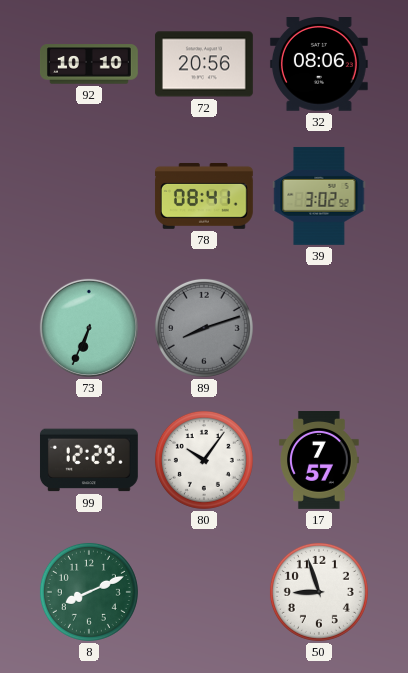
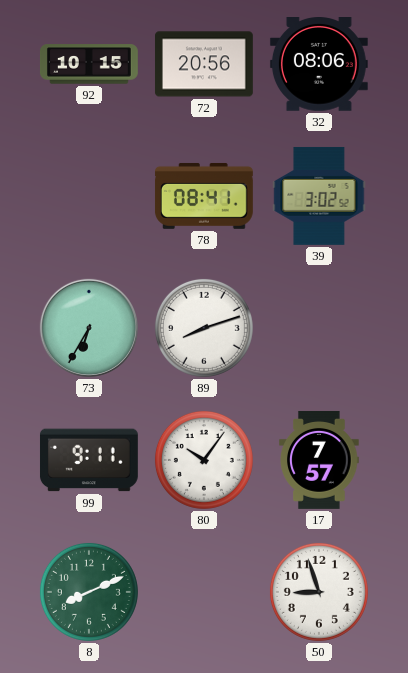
92: 10:10 -> 10:15 (89, 64)
73: 6:34 -> 6:35 (89, 328)
89 dial: grey -> white (204, 328)
99: 12:29 -> 9:11 (89, 460)
